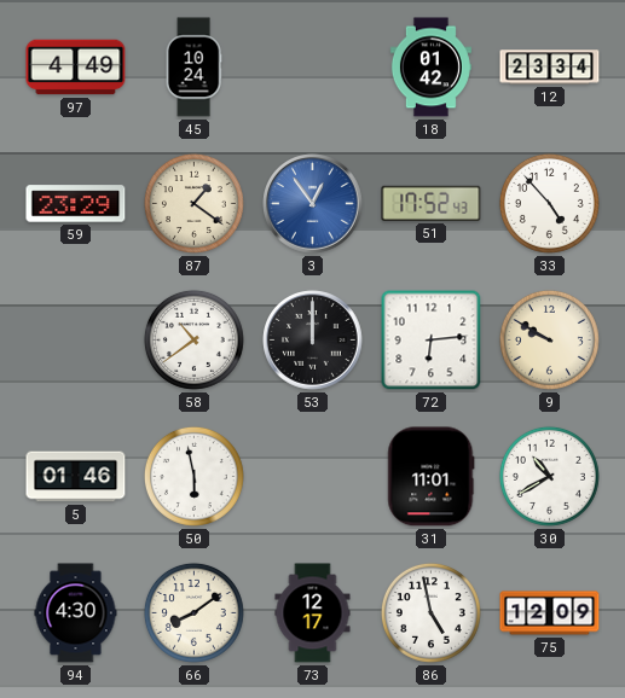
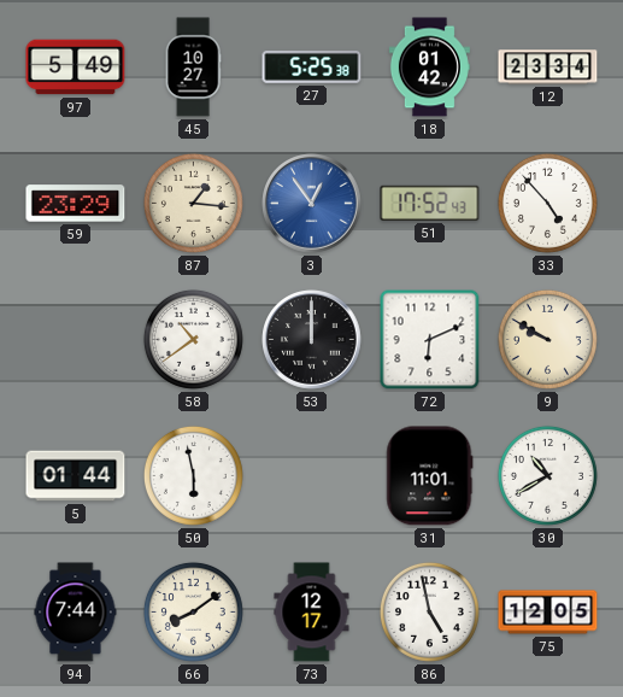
97: 4:49 -> 5:49 (76, 68)
45: 10:24 -> 10:27 (193, 68)
27: none -> 5:25 (312, 68)
87: 1:21 -> 1:16 (193, 203)
72: 6:14 -> 6:11 (430, 340)
5: 01:46 -> 01:44 (76, 476)
94: 4:30 -> 7:44 (76, 613)
75: 12:09 -> 12:05 (548, 613)
